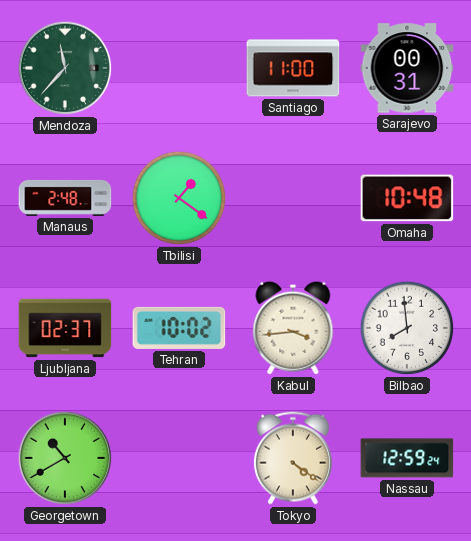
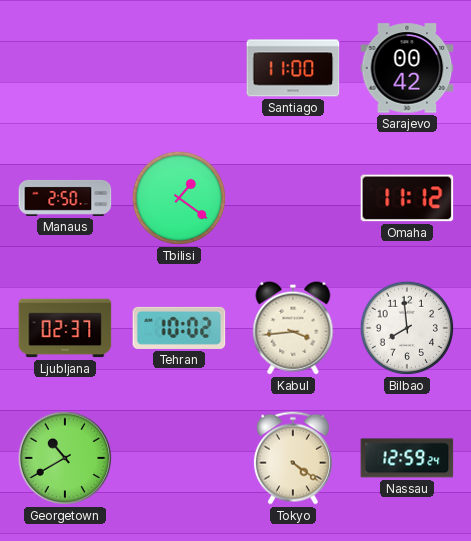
Mendoza: 11:37 -> none (65, 68)
Sarajevo: 00:31 -> 00:42 (407, 68)
Manaus: 2:48 -> 2:50 (65, 198)
Omaha: 10:48 -> 11:12 (407, 198)
